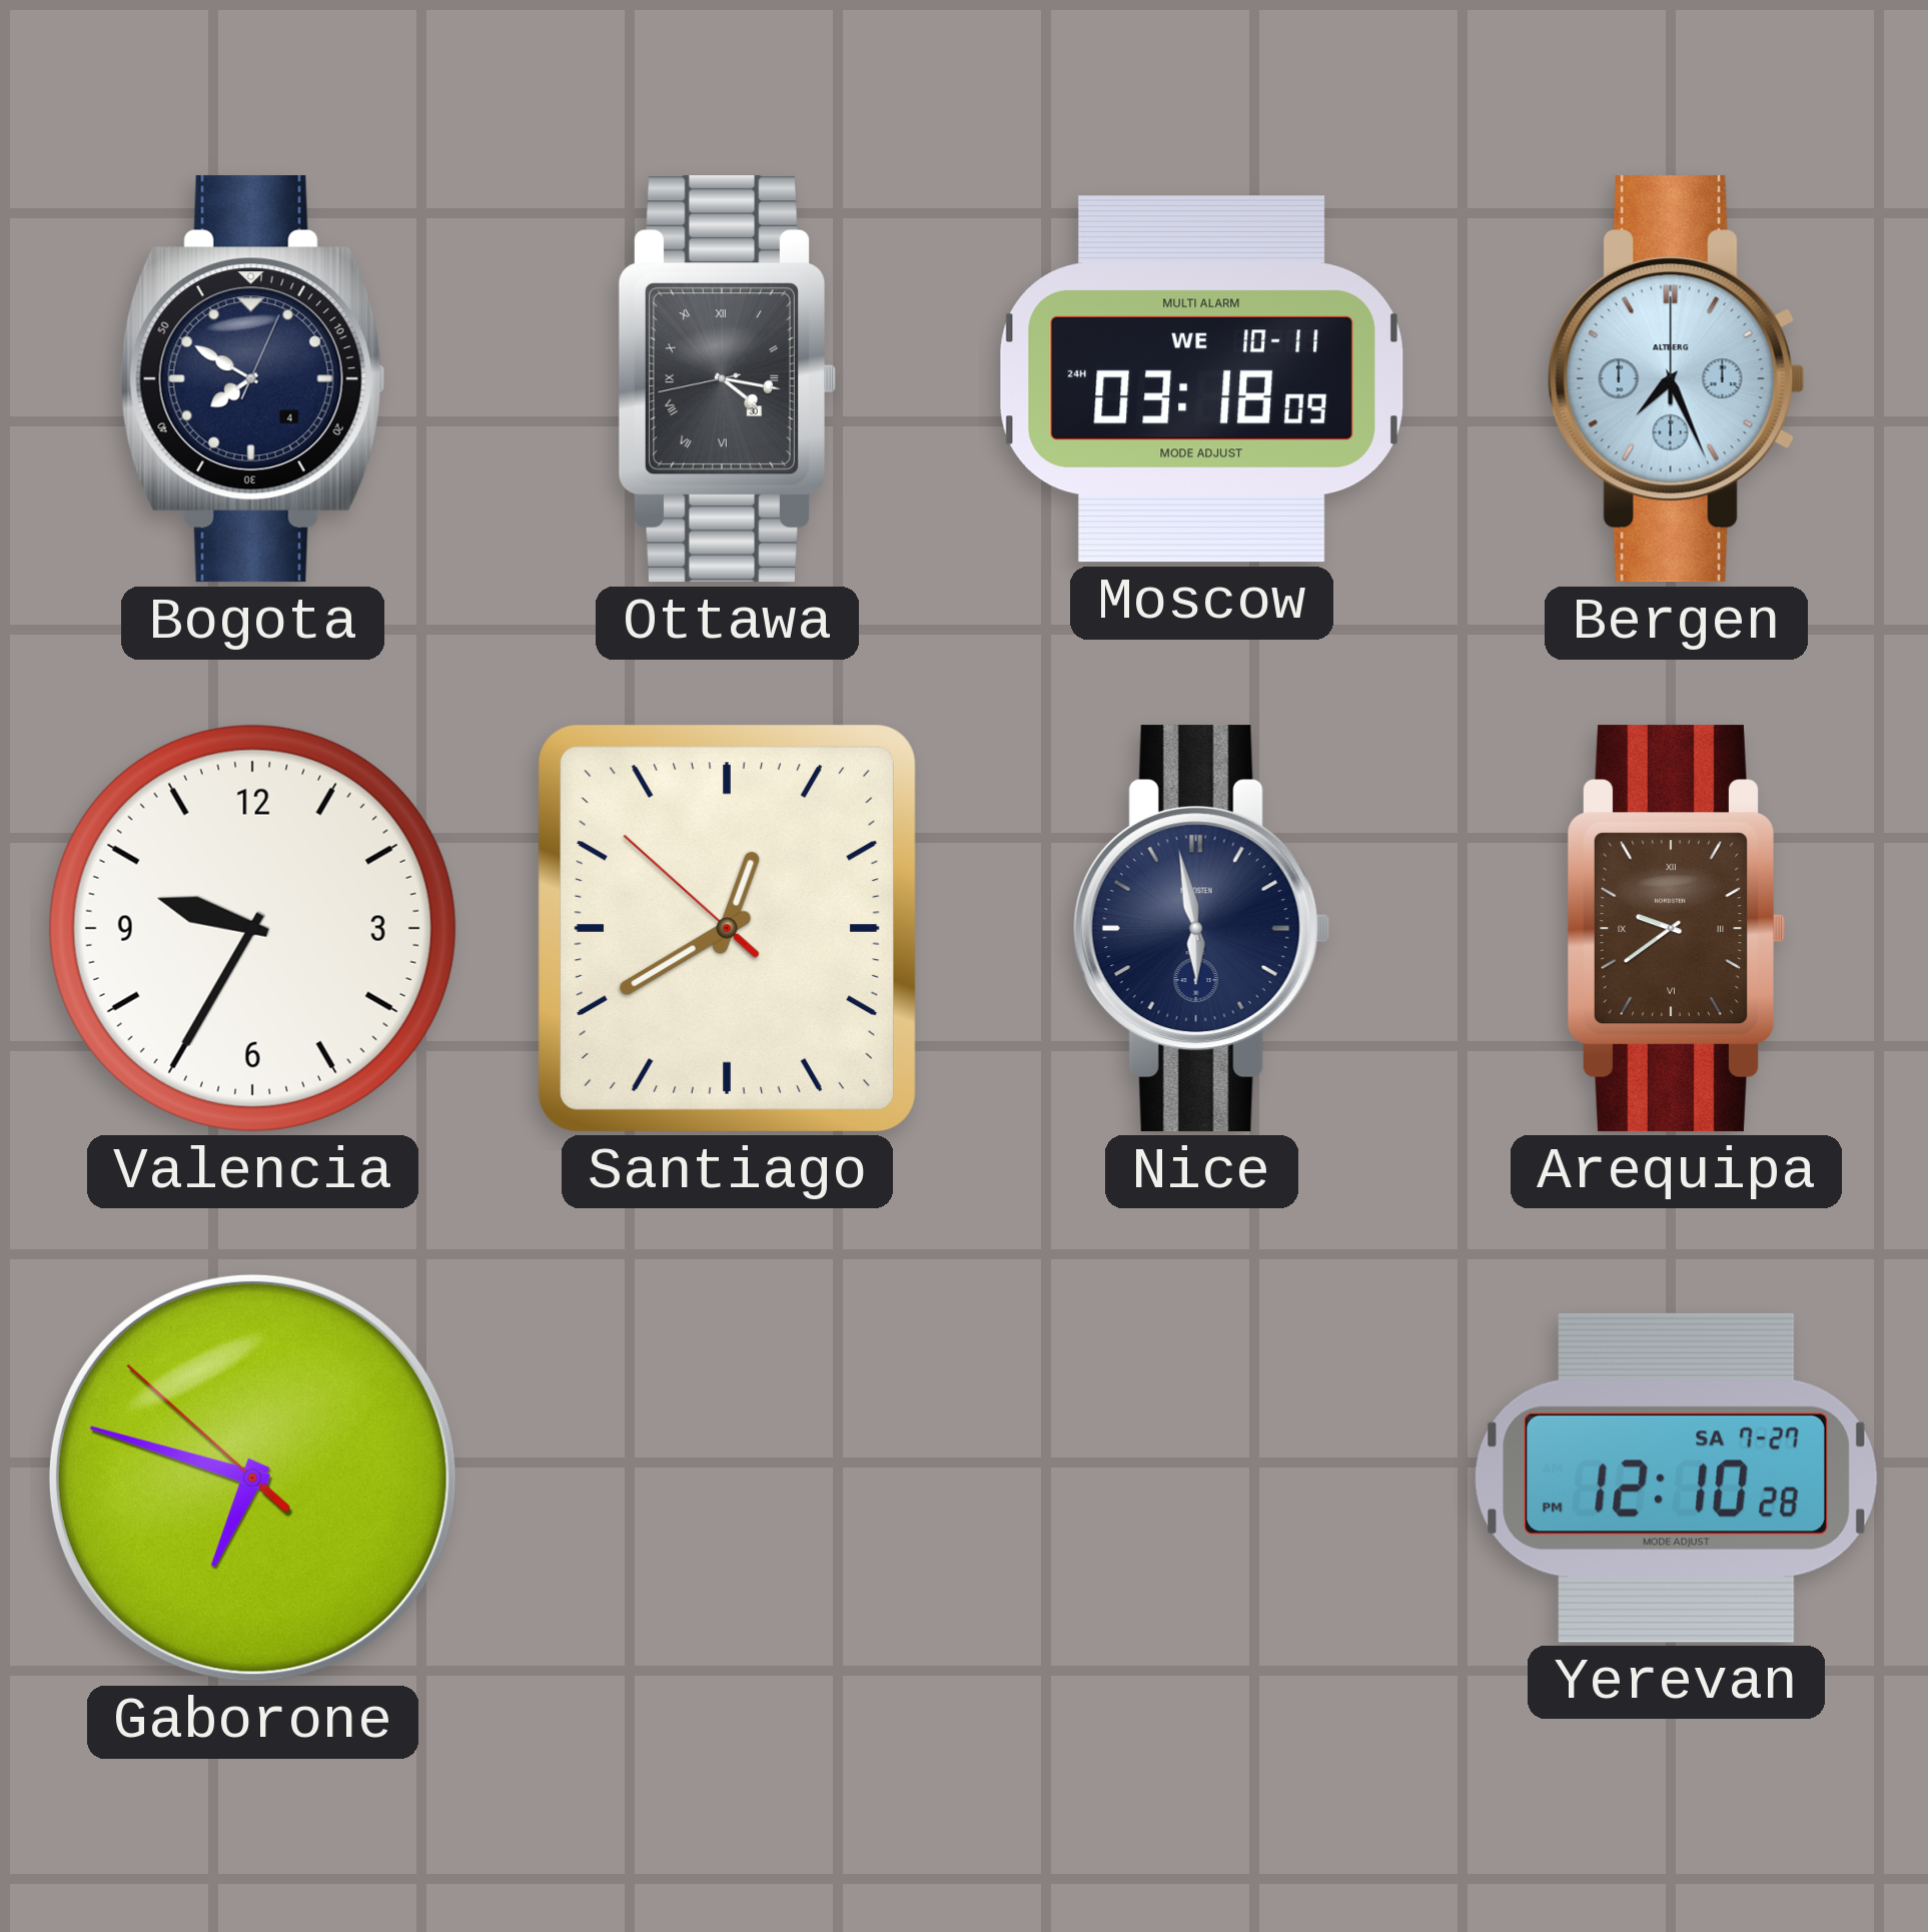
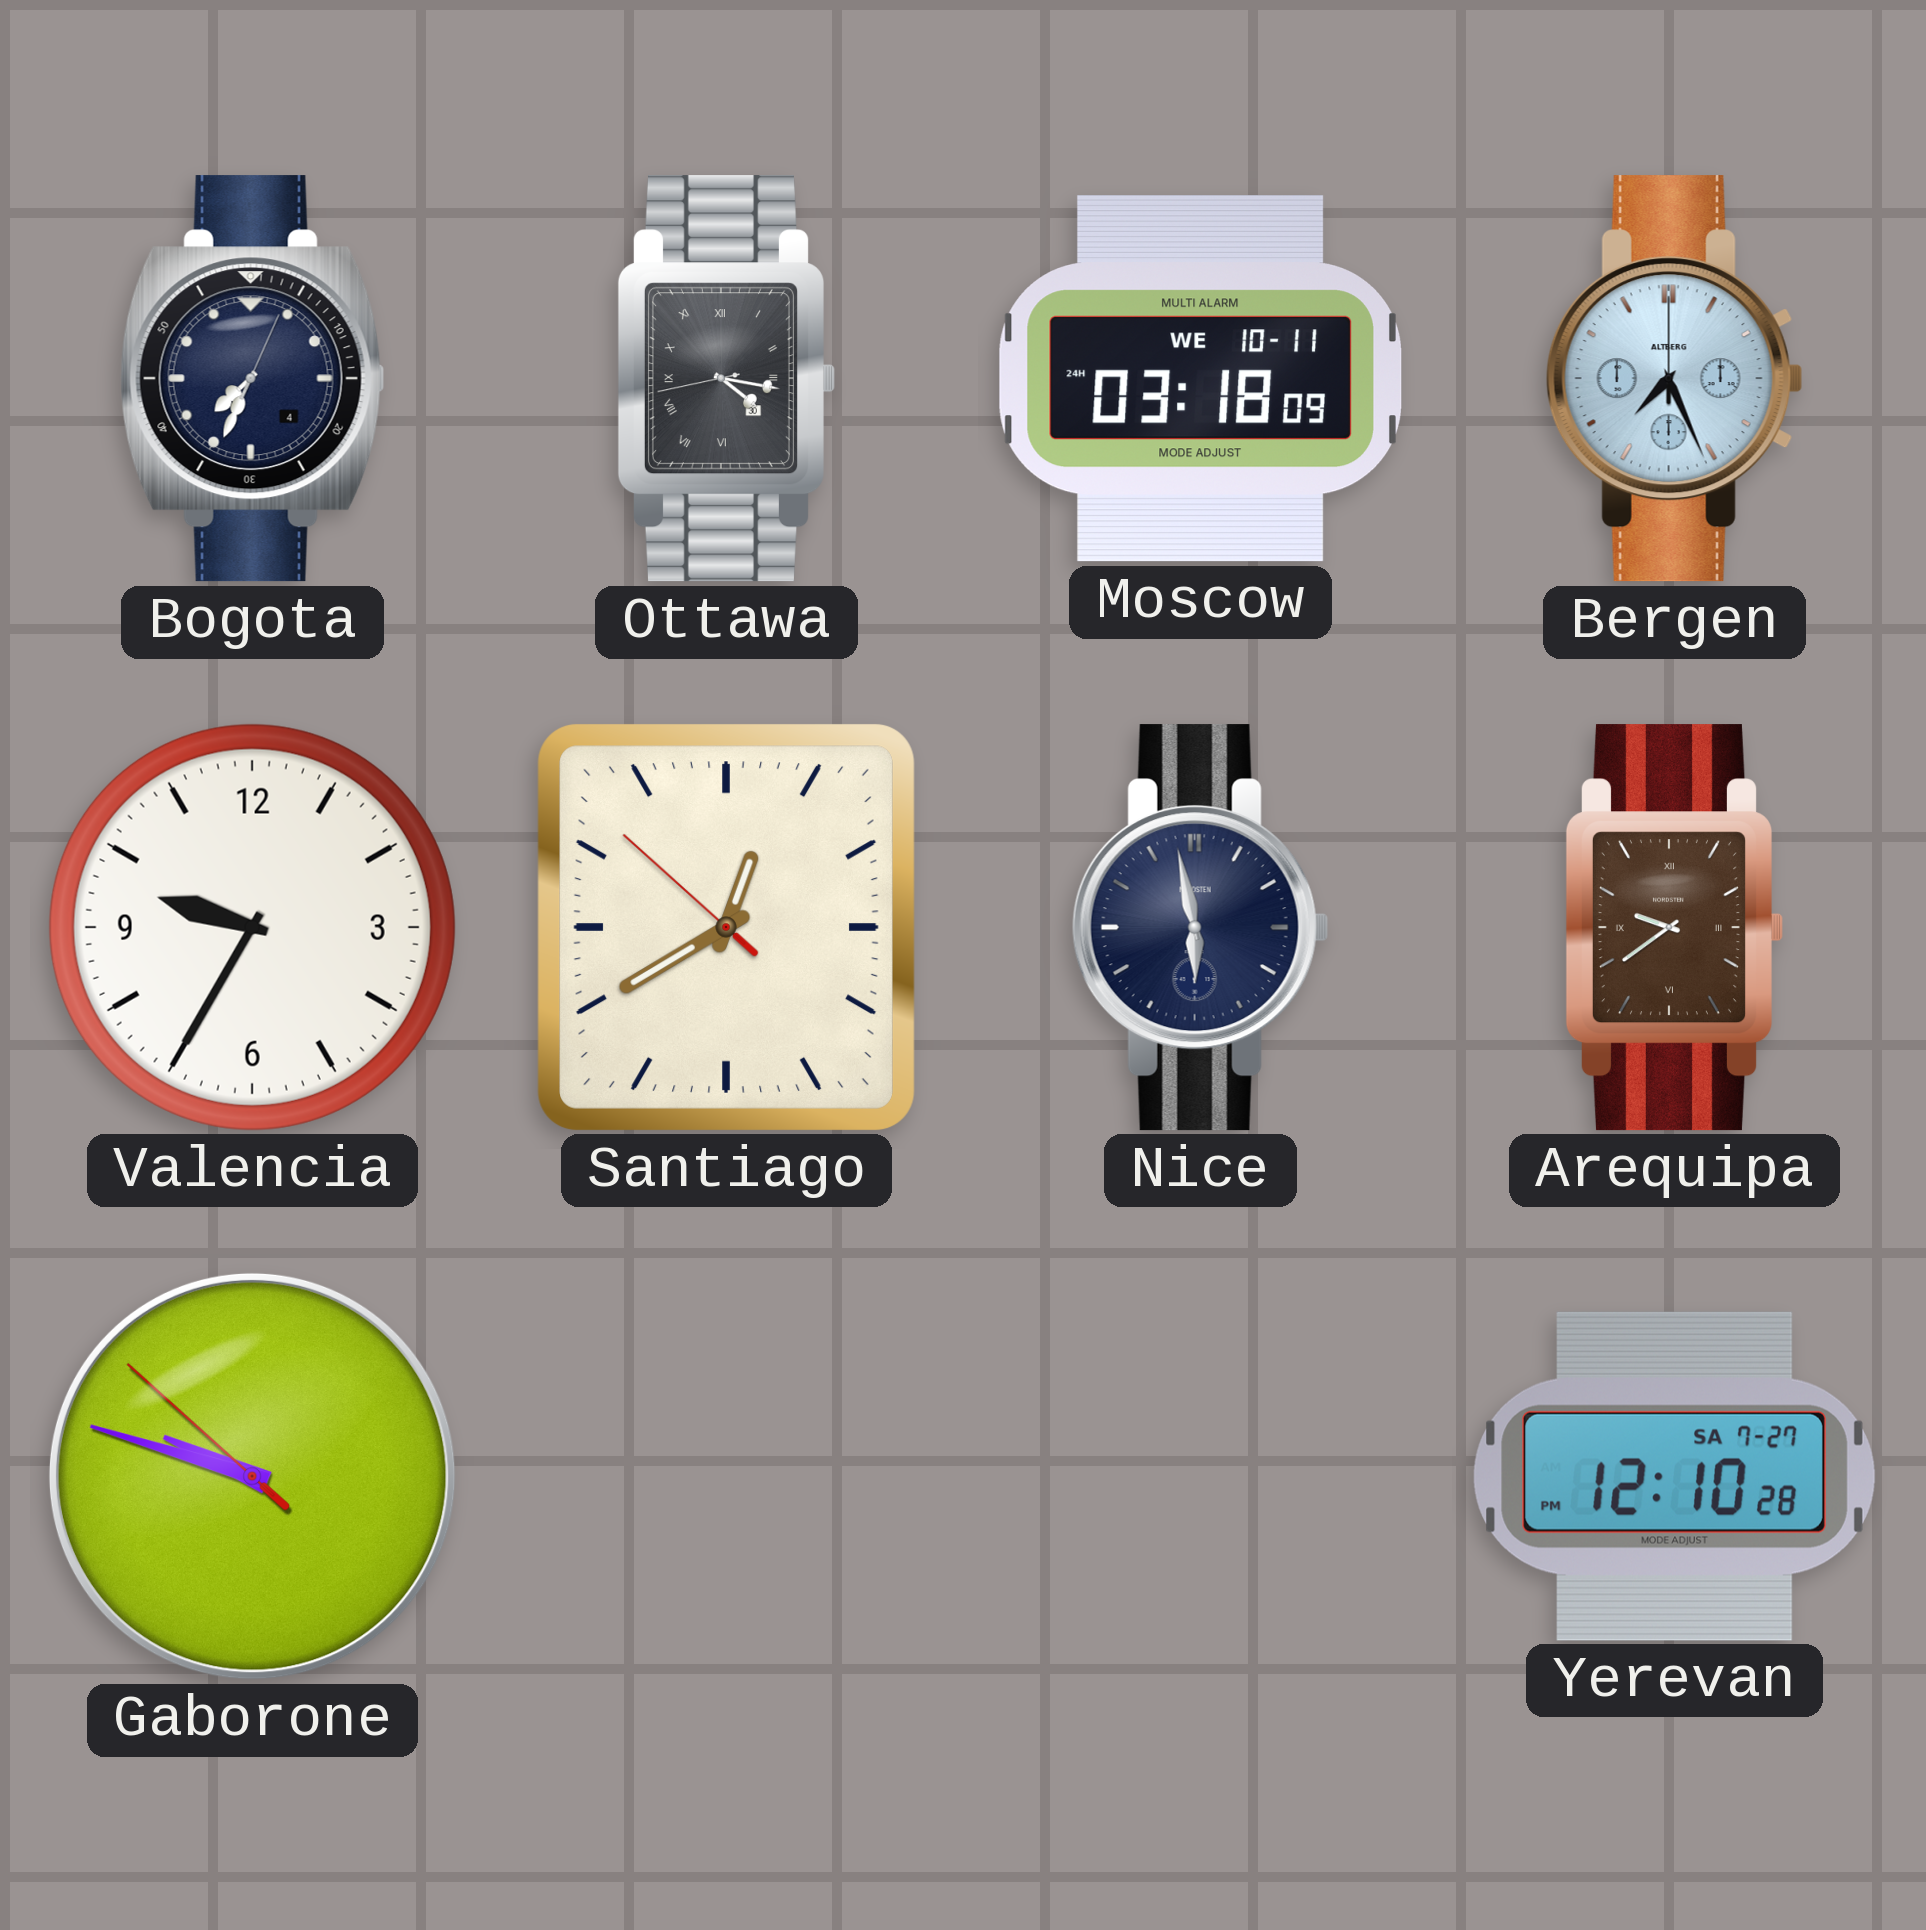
Bogota: 7:50 -> 7:34 (252, 379)
Gaborone: 6:47 -> 9:47 (252, 1476)
